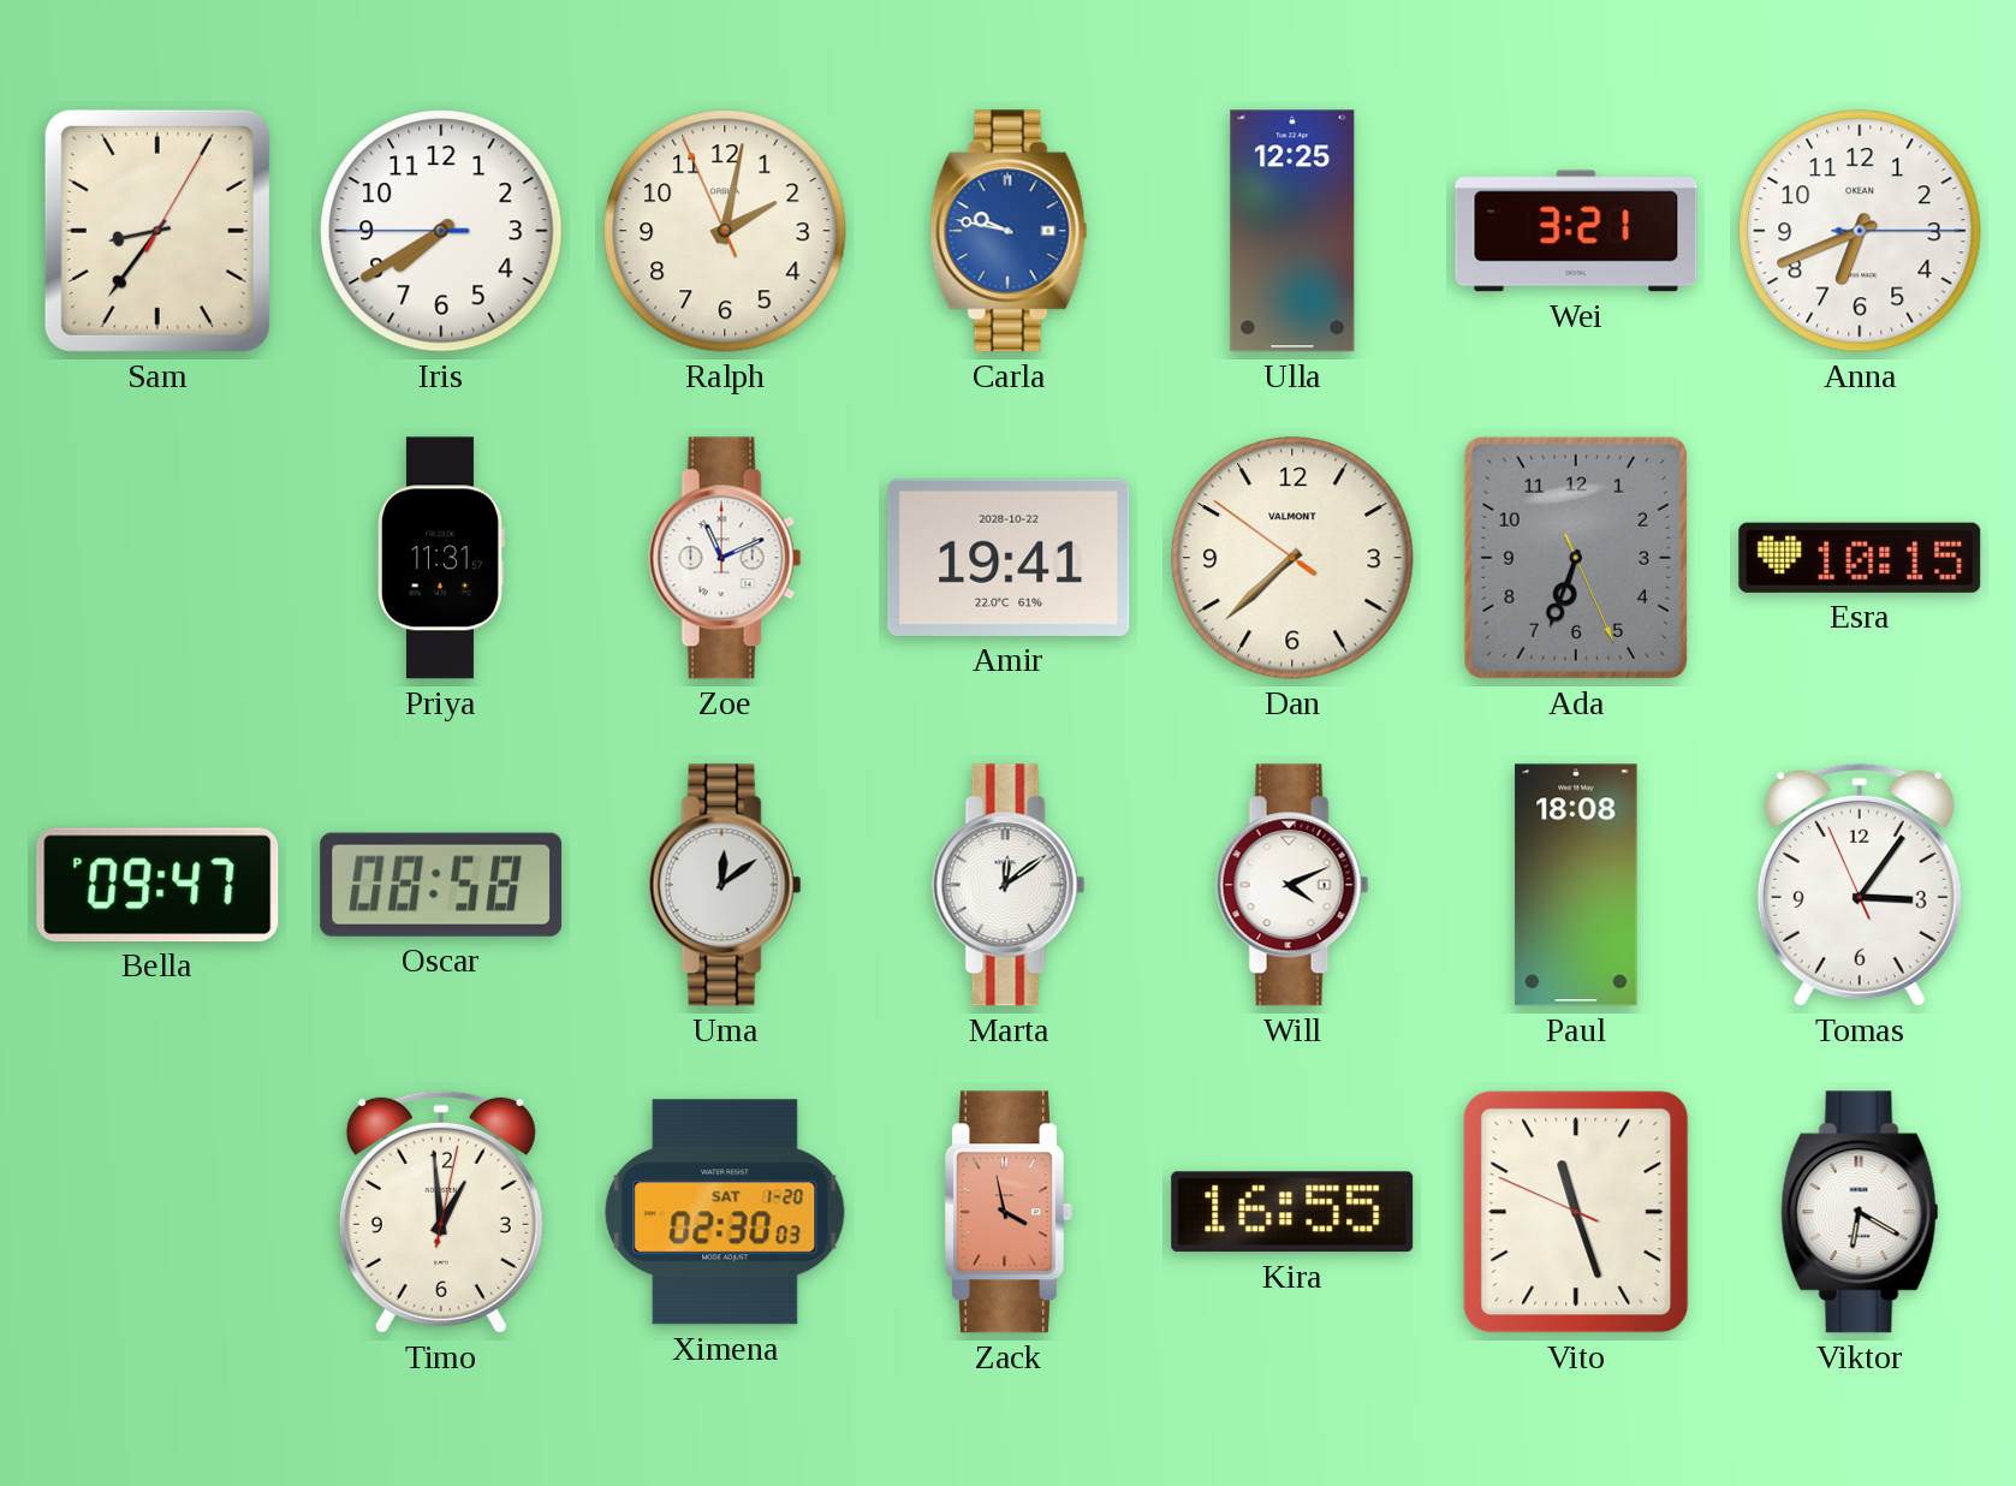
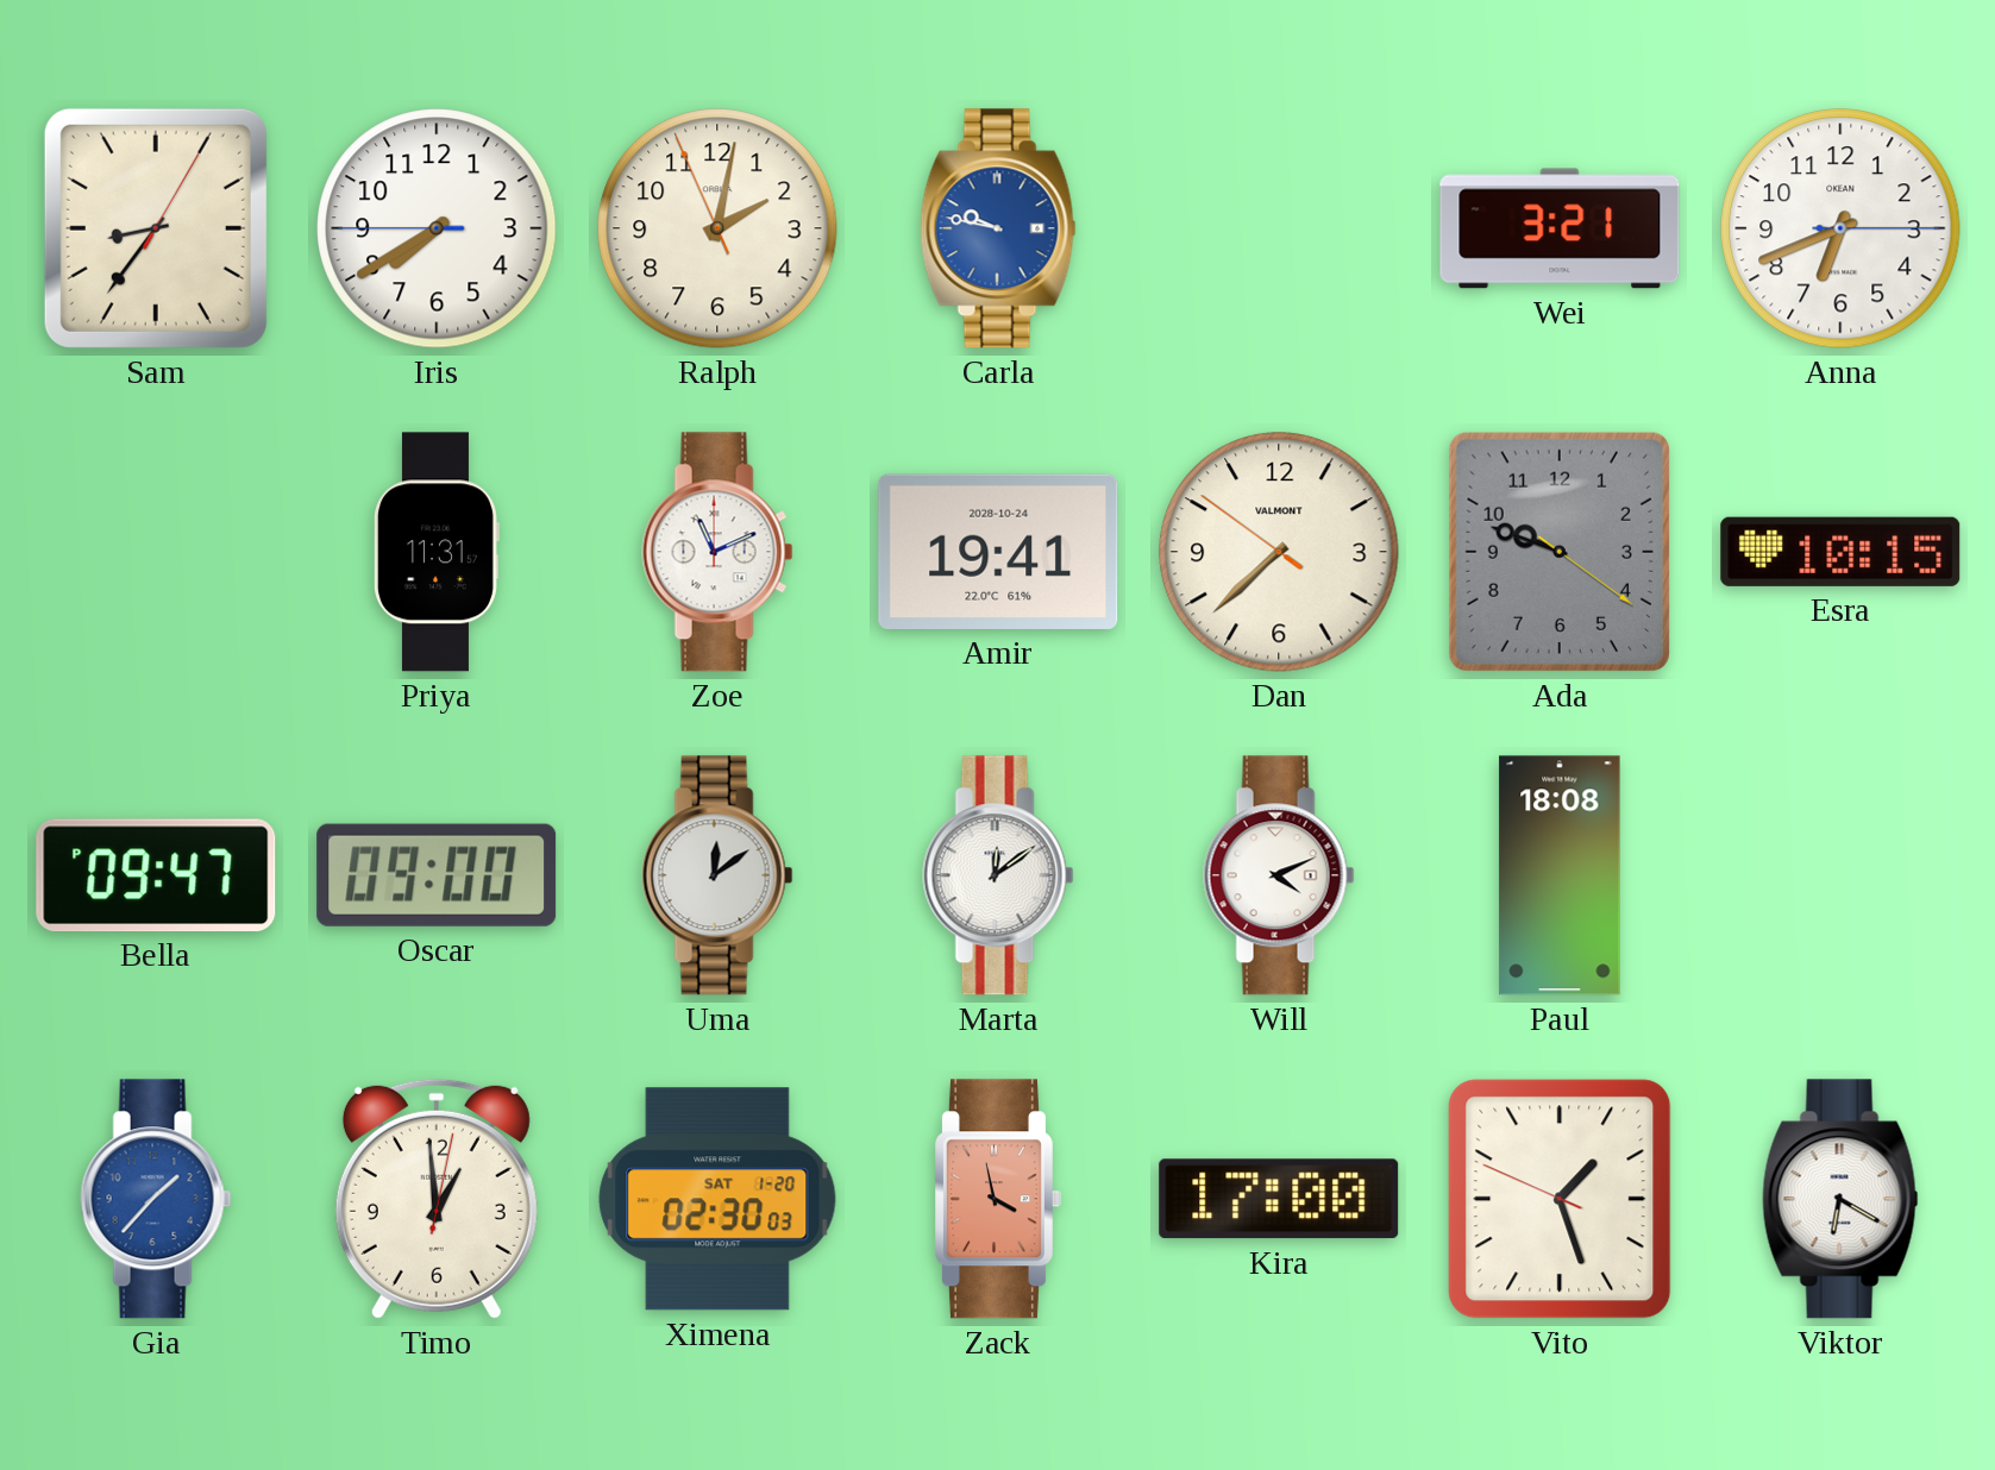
Ulla: 12:25 -> none (1292, 231)
Amir date: 2028-10-22 -> 2028-10-24 (998, 552)
Ada: 6:33 -> 9:48 (1560, 552)
Oscar: 08:58 -> 09:00 (437, 875)
Tomas: 3:05 -> none (1860, 885)
Gia: none -> 1:37 (156, 1199)
Kira: 16:55 -> 17:00 (1279, 1199)
Vito: 11:26 -> 1:26 (1560, 1199)
